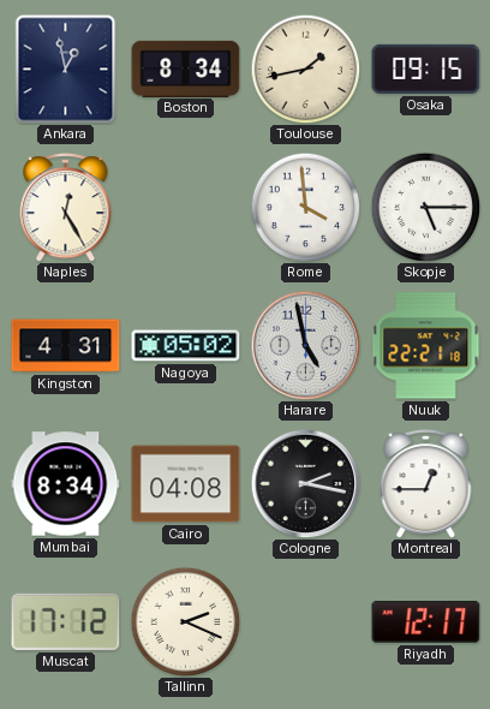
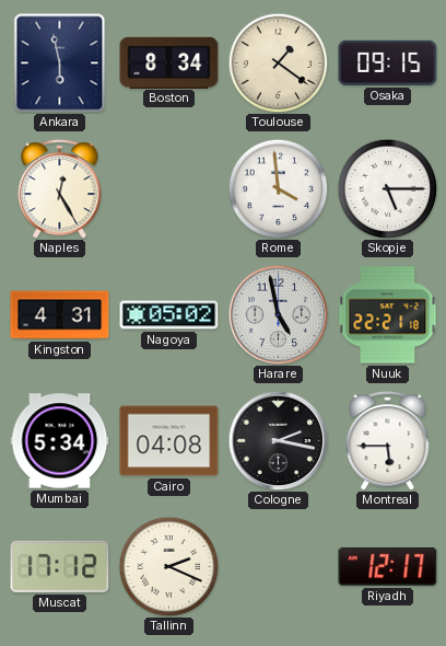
Ankara: 12:58 -> 5:58 (60, 64)
Toulouse: 1:43 -> 1:21 (278, 62)
Mumbai: 8:34 -> 5:34 (60, 441)
Montreal: 12:45 -> 5:45 (388, 441)
